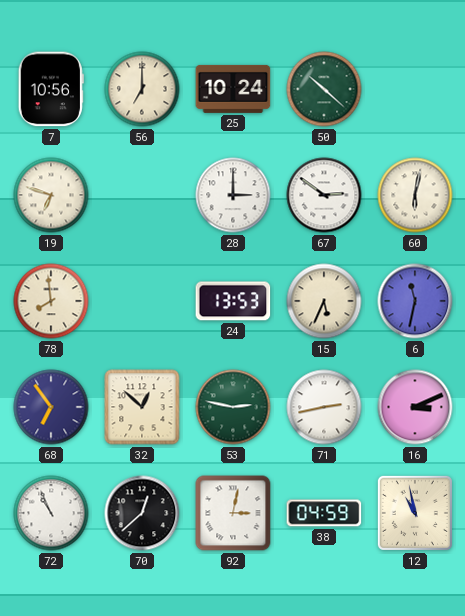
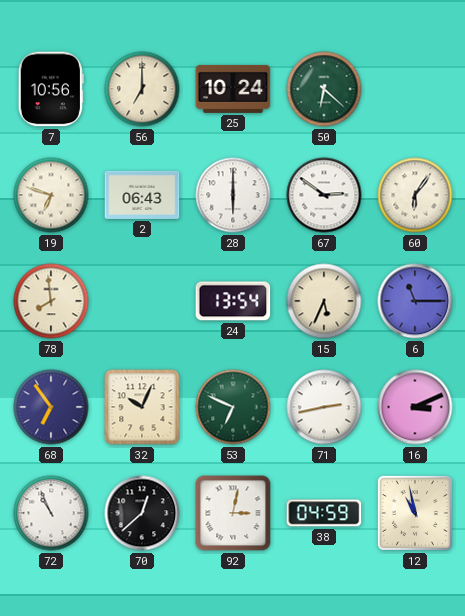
50: 10:22 -> 6:22 (324, 89)
2: none -> 06:43 (142, 195)
28: 3:00 -> 6:00 (233, 195)
60: 6:02 -> 6:06 (415, 195)
24: 13:53 -> 13:54 (233, 301)
6: 11:32 -> 11:15 (415, 301)
32: 12:52 -> 10:04 (142, 407)
53: 2:47 -> 6:49 (233, 407)
